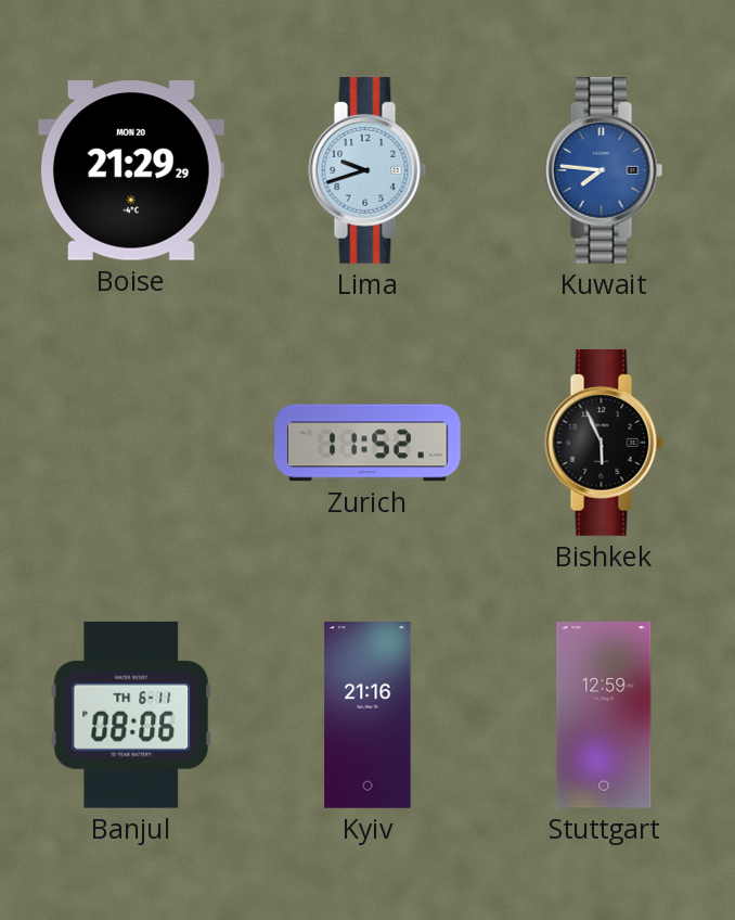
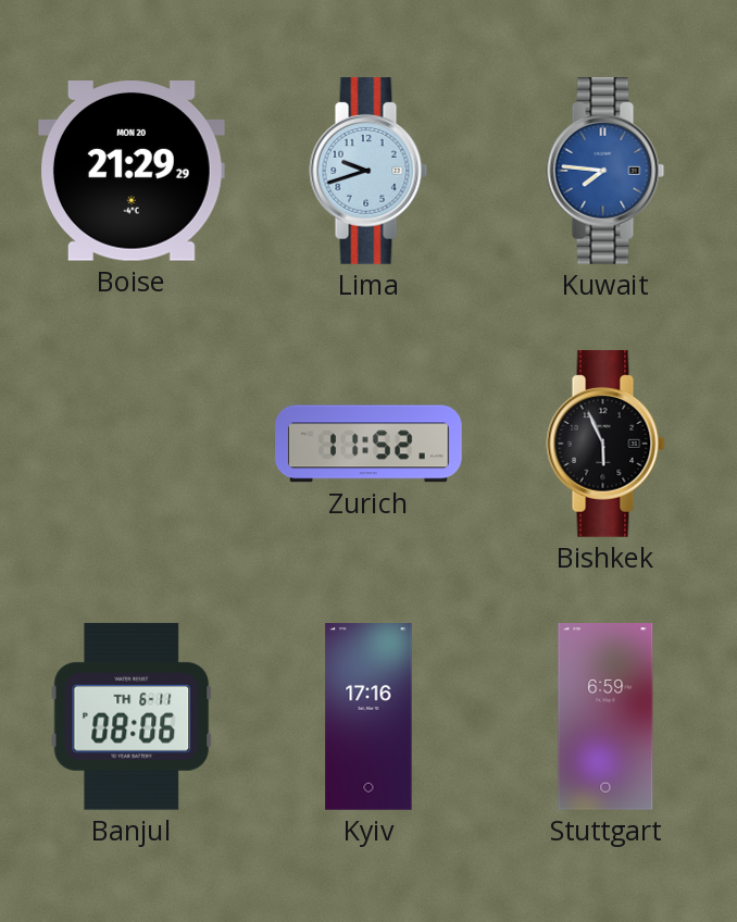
Kyiv: 21:16 -> 17:16 (368, 717)
Stuttgart: 12:59 -> 6:59 (605, 718)
